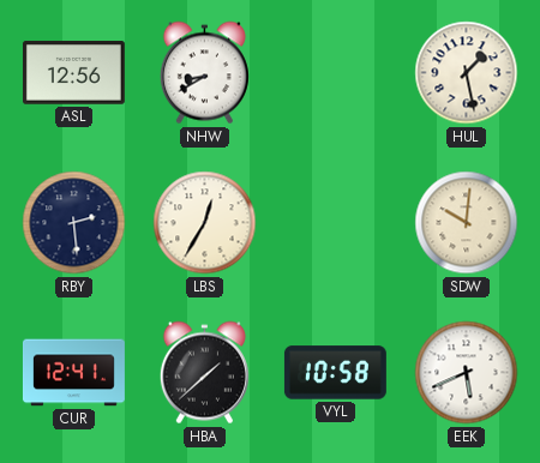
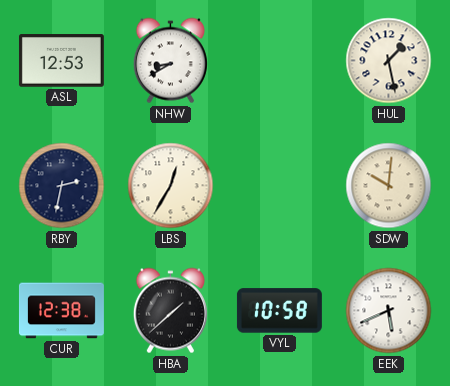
ASL: 12:56 -> 12:53 (61, 61)
RBY: 2:29 -> 2:32 (62, 186)
CUR: 12:41 -> 12:38 (61, 311)
